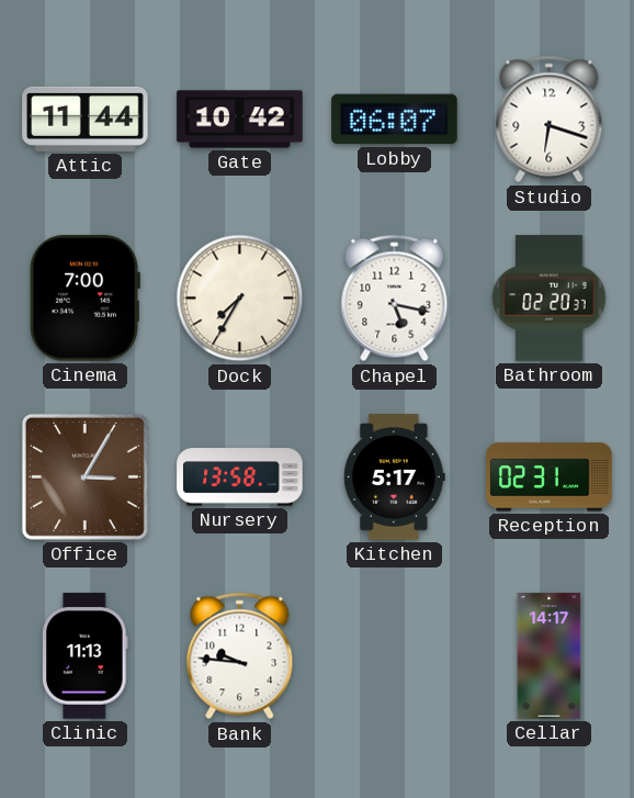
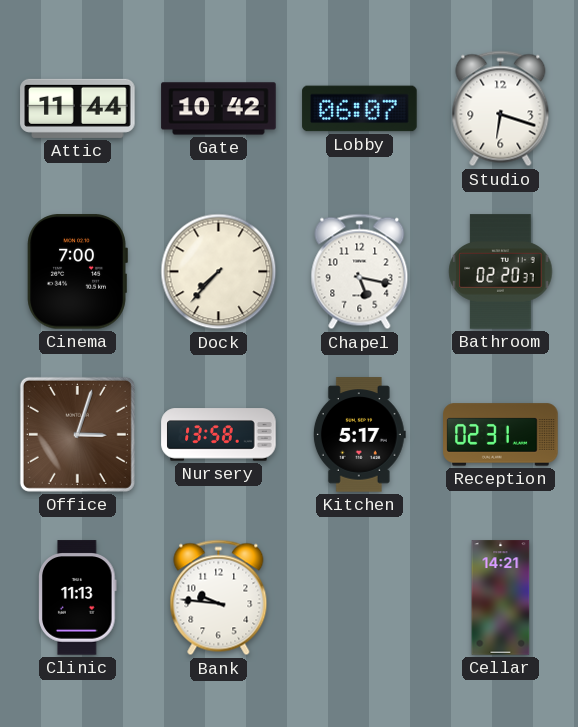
Dock: 7:35 -> 7:37 (219, 272)
Office: 3:05 -> 3:03 (77, 434)
Cellar: 14:17 -> 14:21 (501, 598)
